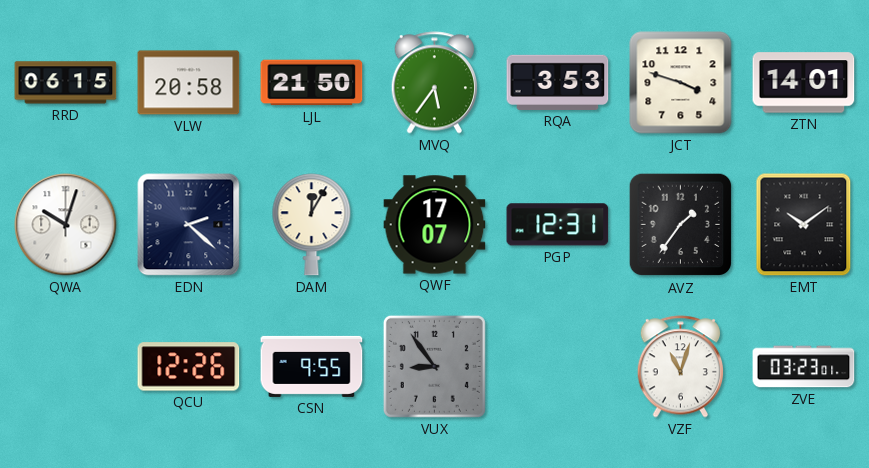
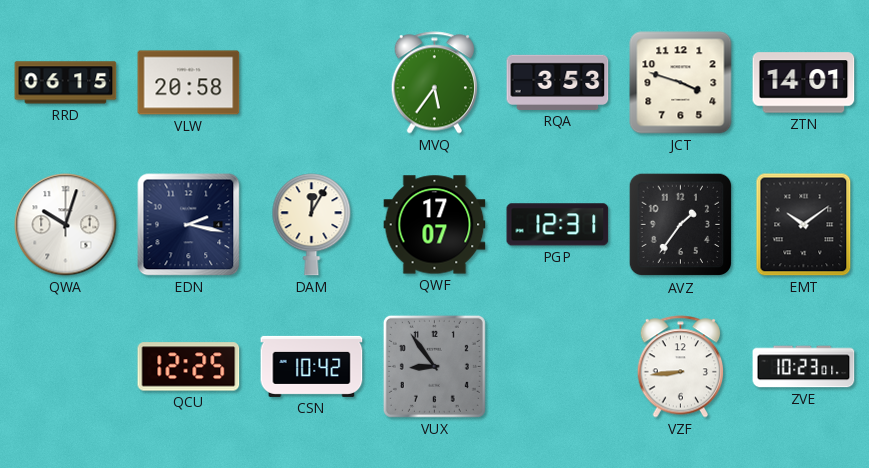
LJL: 21:50 -> none (312, 83)
EDN: 2:22 -> 2:17 (189, 225)
QCU: 12:26 -> 12:25 (189, 367)
CSN: 9:55 -> 10:42 (312, 366)
VZF: 11:03 -> 8:44 (681, 367)
ZVE: 03:23 -> 10:23 (804, 367)
